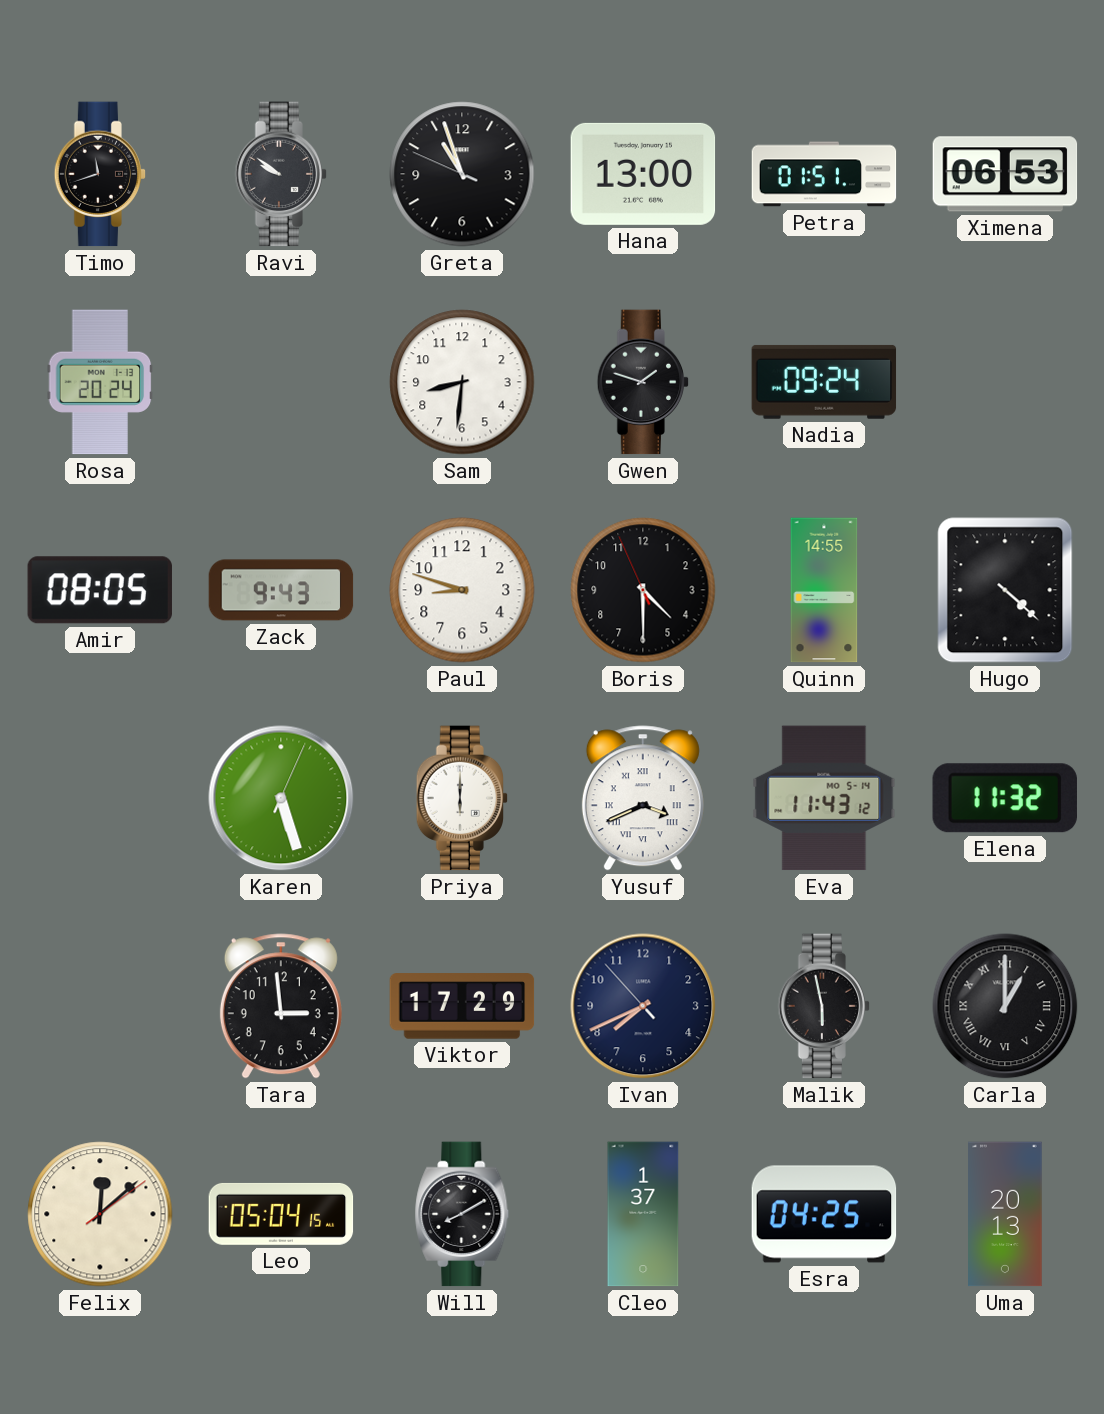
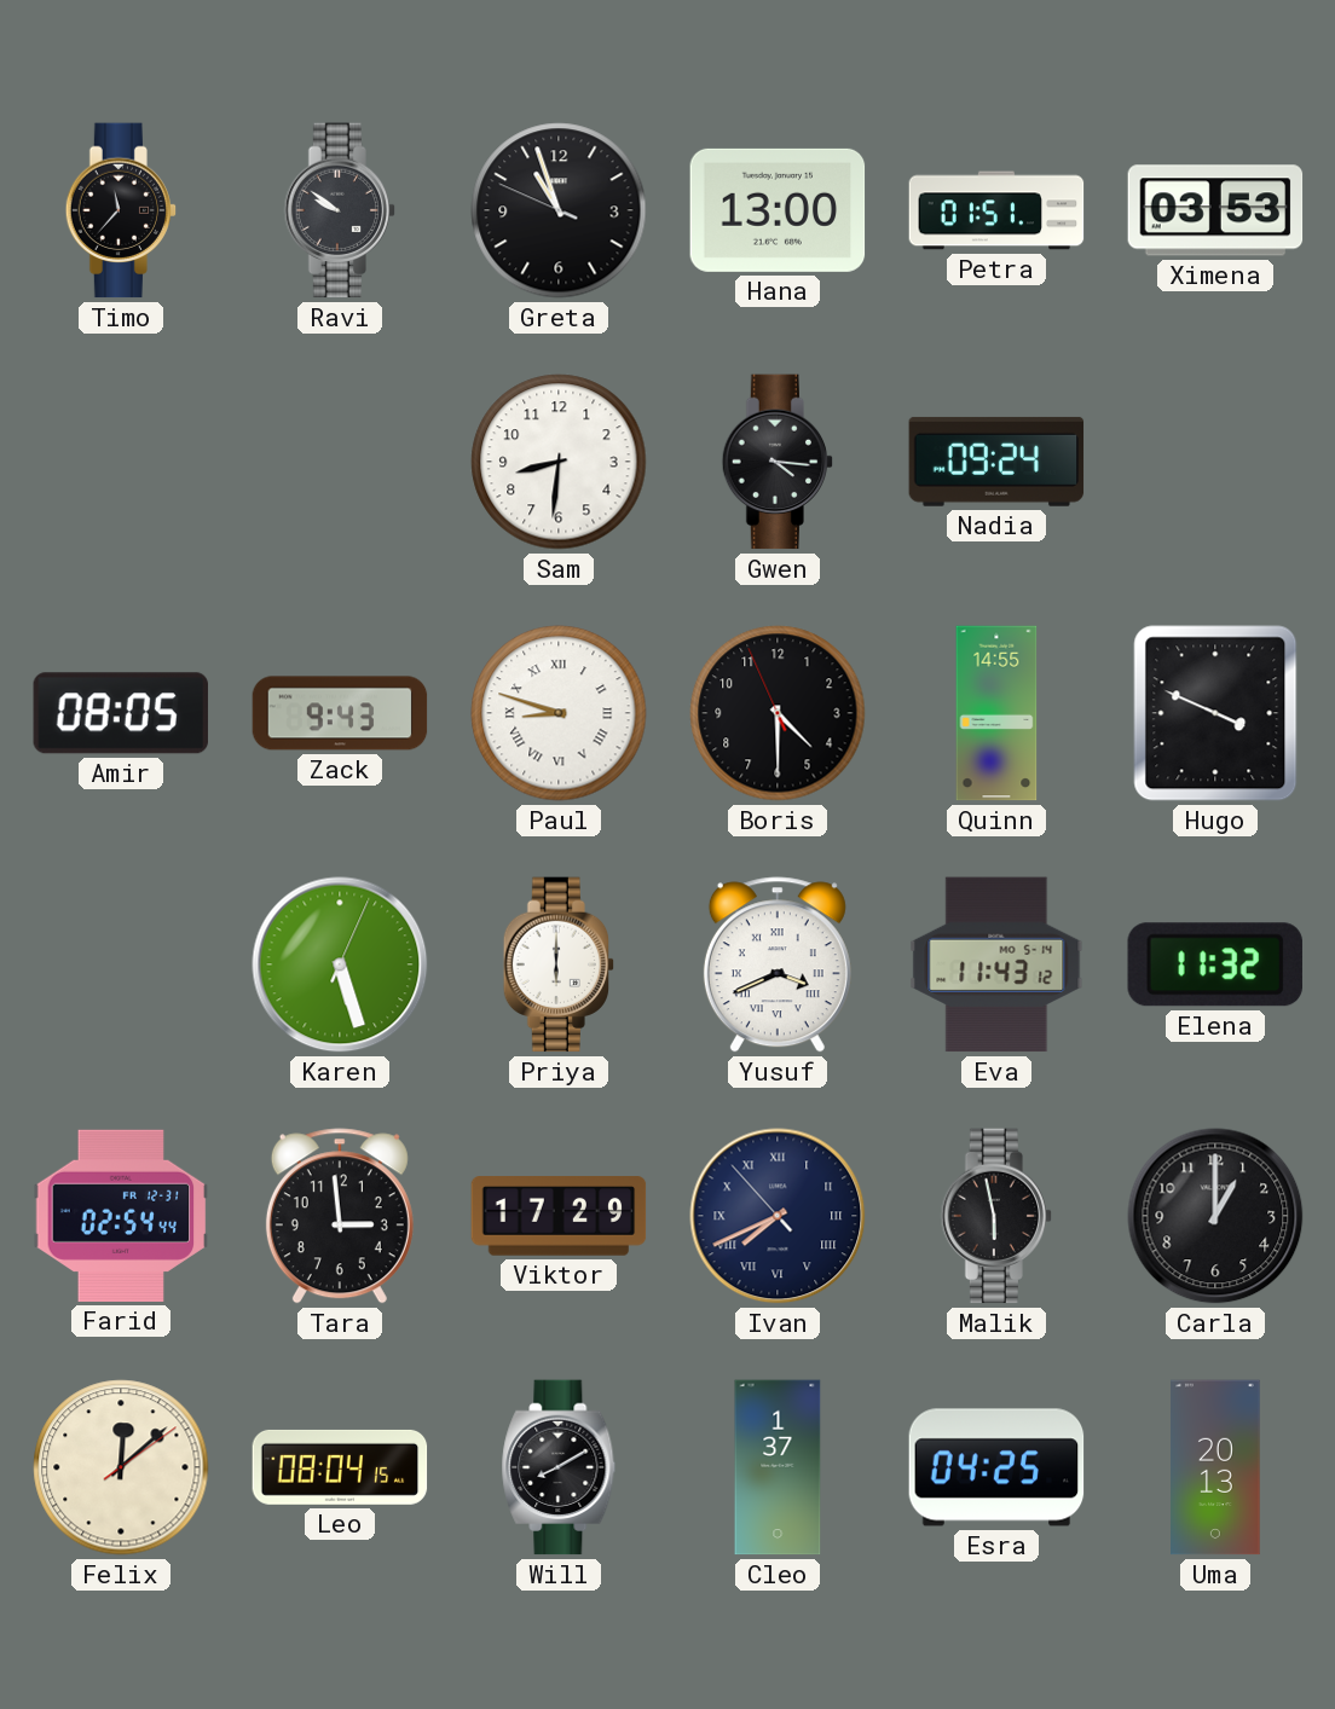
Timo: 11:42 -> 11:37 (121, 210)
Ximena: 06:53 -> 03:53 (1215, 210)
Rosa: 20:24 -> none (100, 382)
Gwen: 1:48 -> 4:16 (778, 462)
Paul numerals: Arabic -> Roman (559, 713)
Hugo: 4:22 -> 3:49 (1215, 713)
Farid: none -> 02:54 (121, 1216)
Ivan numerals: Arabic -> Roman (778, 1216)
Carla numerals: Roman -> Arabic (1215, 1216)
Leo: 05:04 -> 08:04 (340, 1467)
